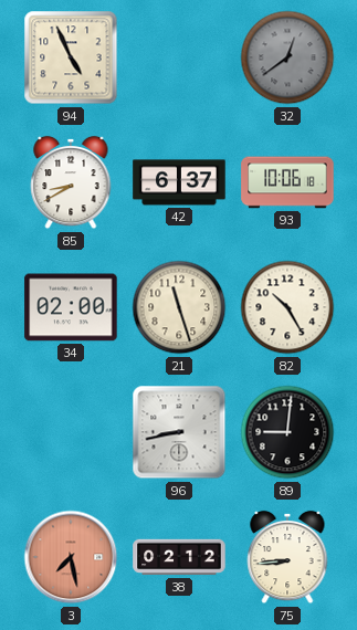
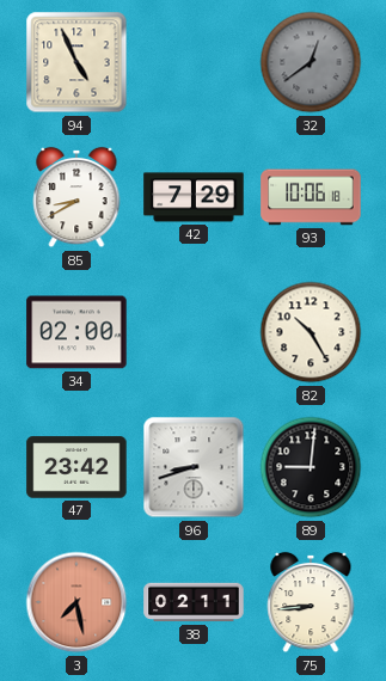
42: 6:37 -> 7:29 (194, 197)
21: 11:27 -> none (179, 307)
47: none -> 23:42 (76, 467)
96: 8:43 -> 8:42 (194, 467)
38: 02:12 -> 02:11 (194, 602)
